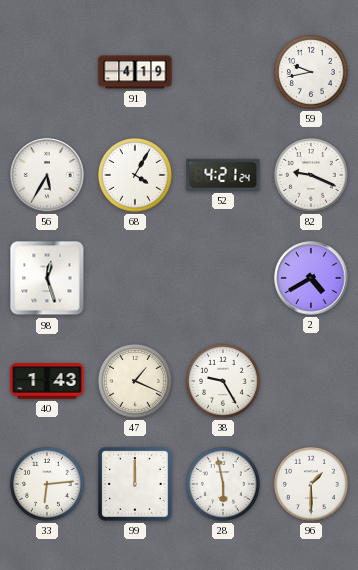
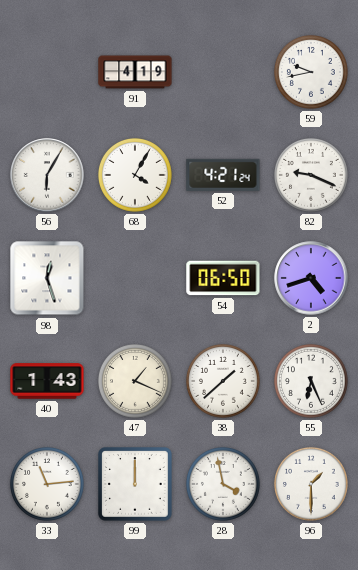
56: 5:35 -> 6:05 (47, 175)
54: none -> 06:50 (223, 278)
2: 4:40 -> 4:42 (311, 278)
38: 9:25 -> 1:38 (223, 381)
55: none -> 6:26 (311, 381)
33: 6:14 -> 11:14 (47, 484)
28: 5:58 -> 3:58 (223, 484)
